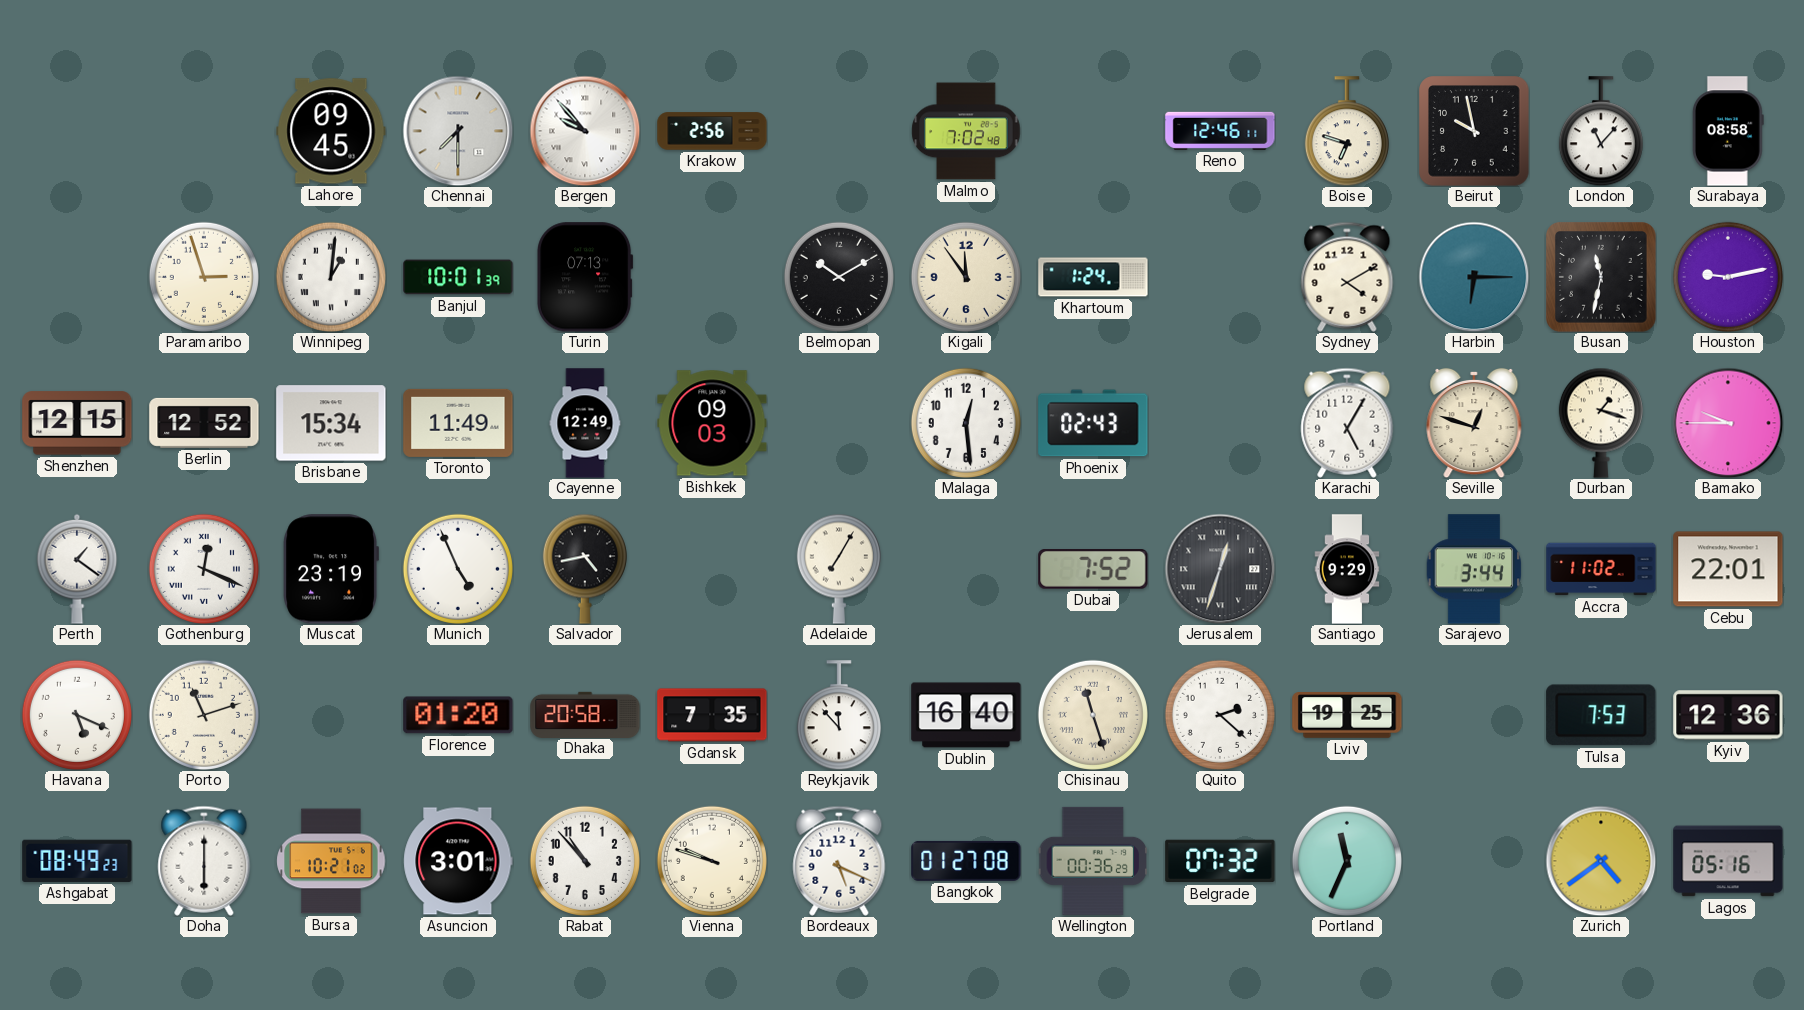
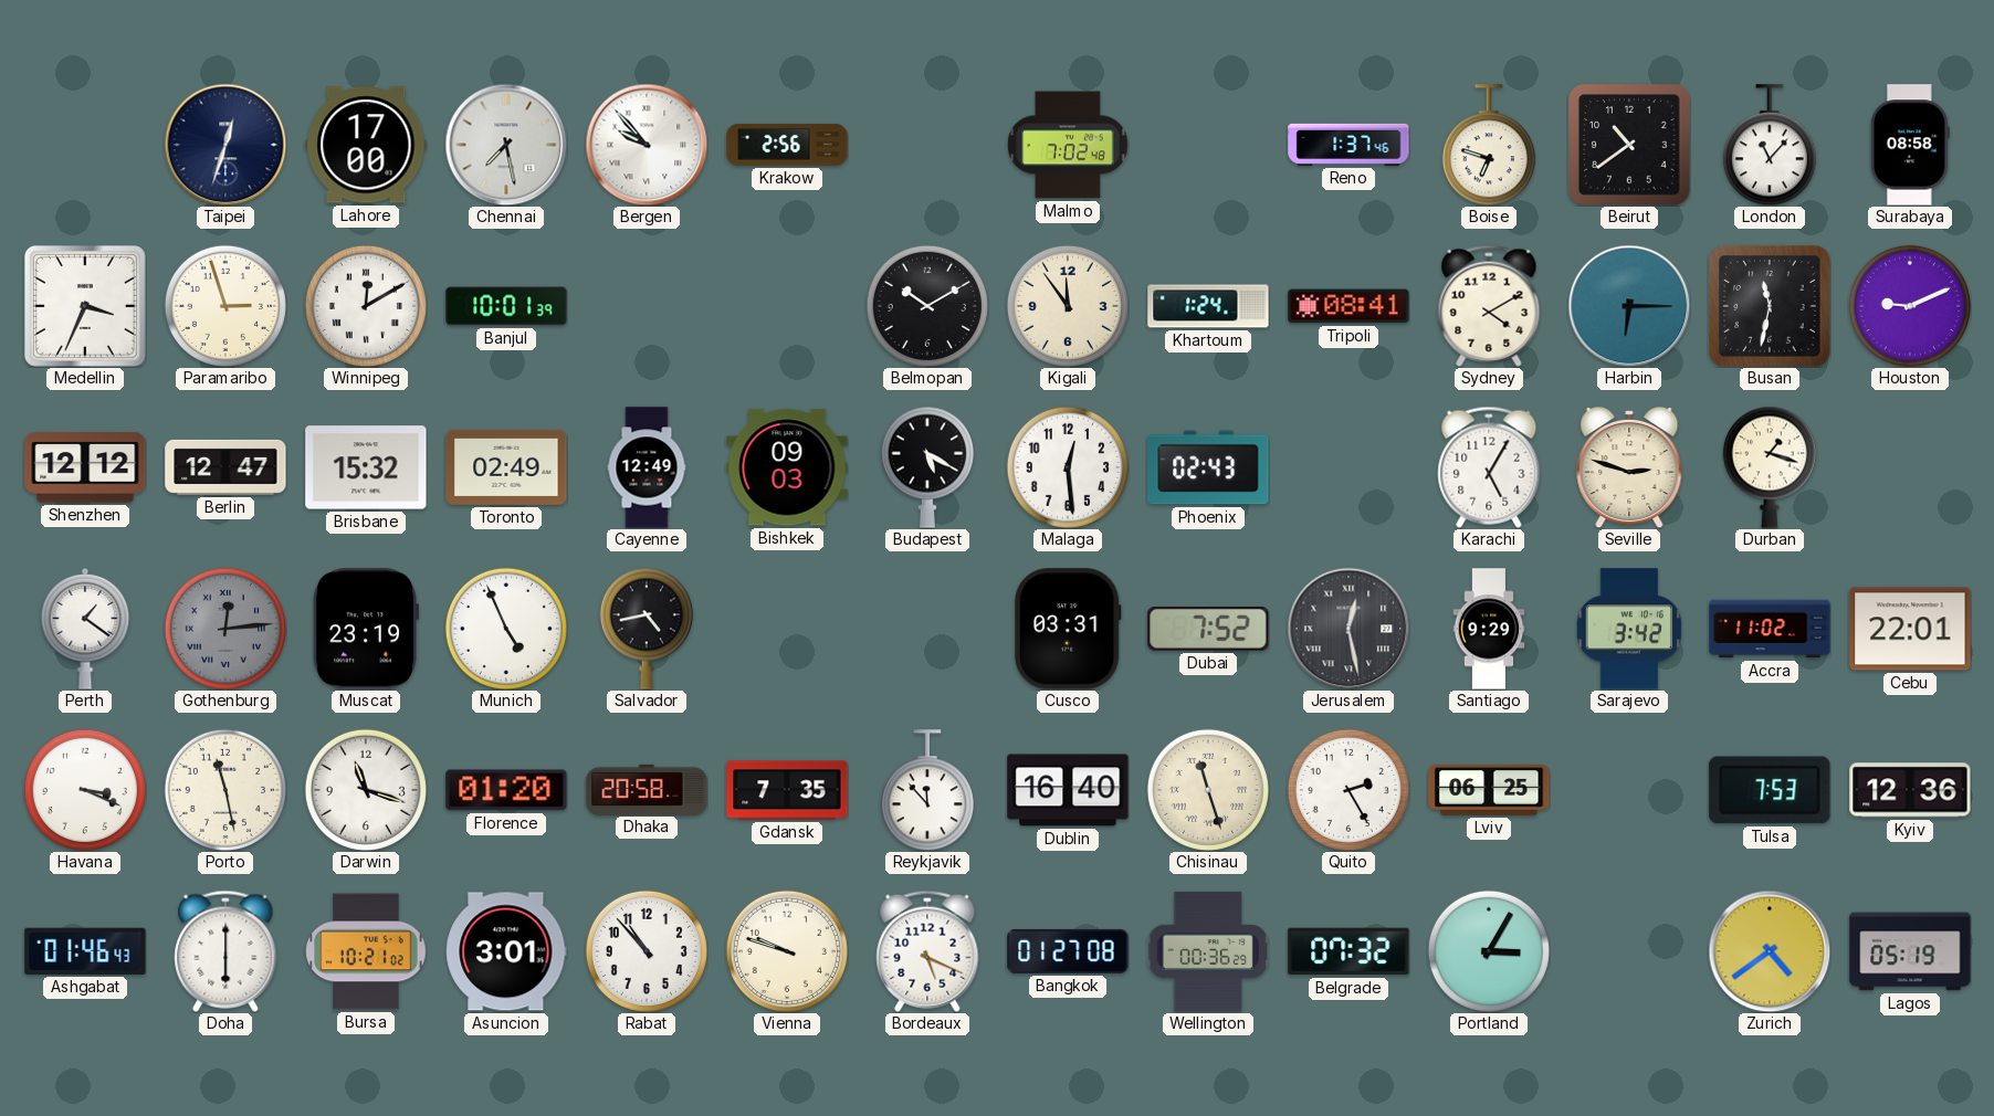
Taipei: none -> 12:33 (225, 145)
Lahore: 09:45 -> 17:00 (366, 145)
Chennai: 7:30 -> 7:28 (506, 145)
Reno: 12:46 -> 1:37 (1348, 145)
Beirut: 9:58 -> 10:39 (1629, 145)
Medellin: none -> 3:34 (85, 306)
Winnipeg: 1:01 -> 12:10 (366, 306)
Turin: 07:13 -> none (585, 277)
Tripoli: none -> 08:41 (1348, 306)
Houston: 9:13 -> 9:11 (1910, 306)
Shenzhen: 12:15 -> 12:12 (85, 467)
Berlin: 12:52 -> 12:47 (225, 467)
Brisbane: 15:34 -> 15:32 (366, 467)
Toronto: 11:49 -> 02:49 (506, 467)
Budapest: none -> 5:20 (927, 467)
Seville: 12:48 -> 2:48 (1629, 467)
Bamako: 9:45 -> none (1728, 423)
Gothenburg: 12:19 -> 12:14 (225, 629)
Gothenburg dial: white -> grey (225, 629)
Adelaide: 7:05 -> none (839, 569)
Cusco: none -> 03:31 (1068, 629)
Jerusalem: 12:33 -> 12:28 (1348, 629)
Sarajevo: 3:44 -> 3:42 (1629, 629)
Havana: 5:19 -> 3:19 (85, 790)
Porto: 11:12 -> 11:28 (225, 790)
Darwin: none -> 11:18 (366, 790)
Quito: 2:22 -> 2:25 (1348, 790)
Lviv: 19:25 -> 06:25 (1489, 790)
Ashgabat: 08:49 -> 01:46 (85, 951)
Portland: 11:34 -> 3:05 (1489, 951)
Lagos: 05:16 -> 05:19 (1910, 951)
